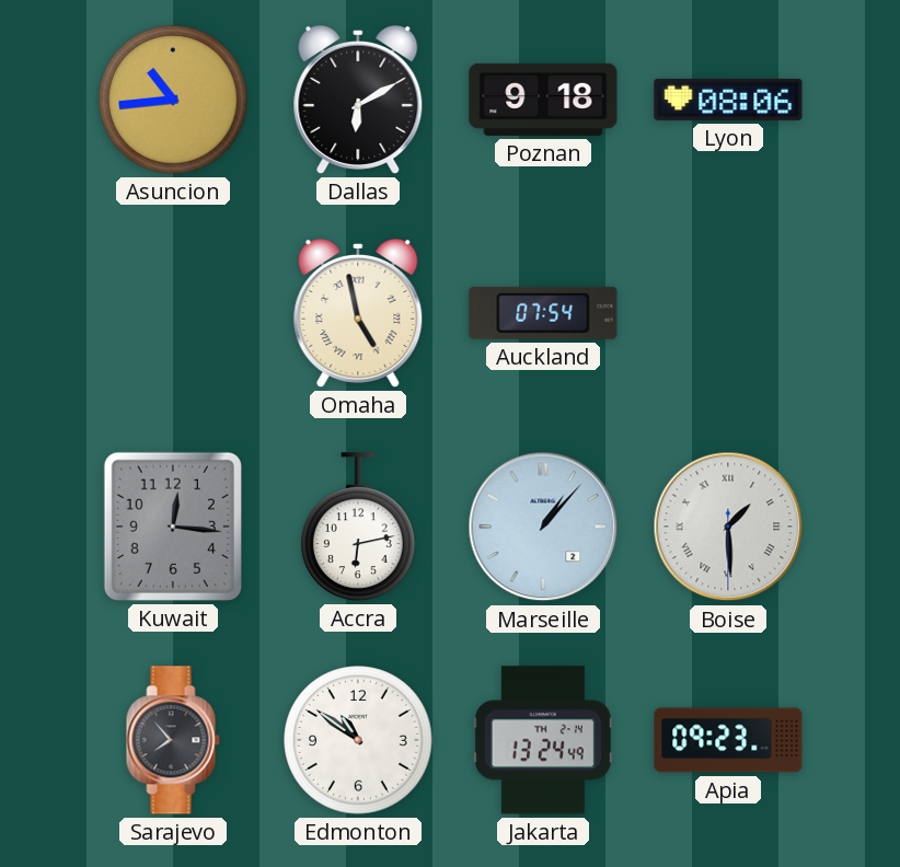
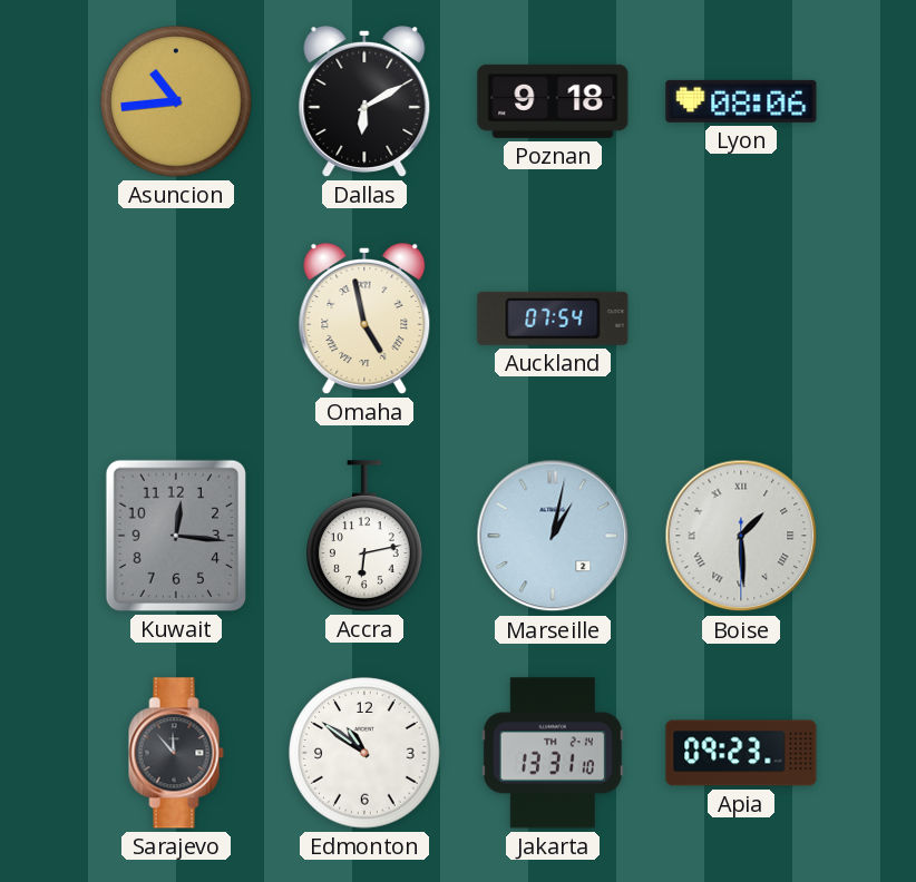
Marseille: 1:07 -> 1:02 (553, 536)
Sarajevo: 7:53 -> 11:53 (176, 753)
Jakarta: 13:24 -> 13:31 (553, 753)
